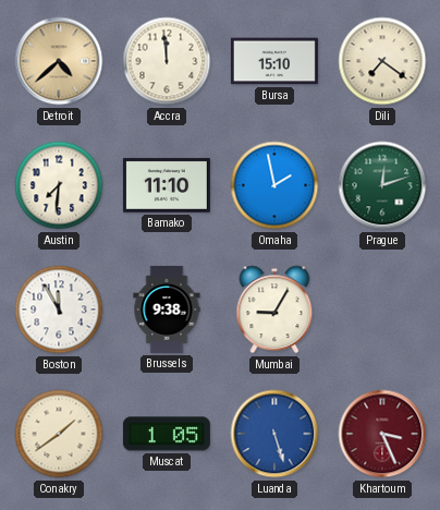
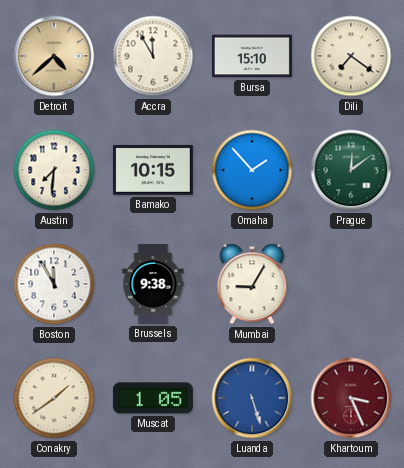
Accra: 11:59 -> 11:55 (153, 56)
Bamako: 11:10 -> 10:15 (153, 170)
Omaha: 1:58 -> 1:53 (252, 170)
Prague: 12:12 -> 12:09 (351, 170)
